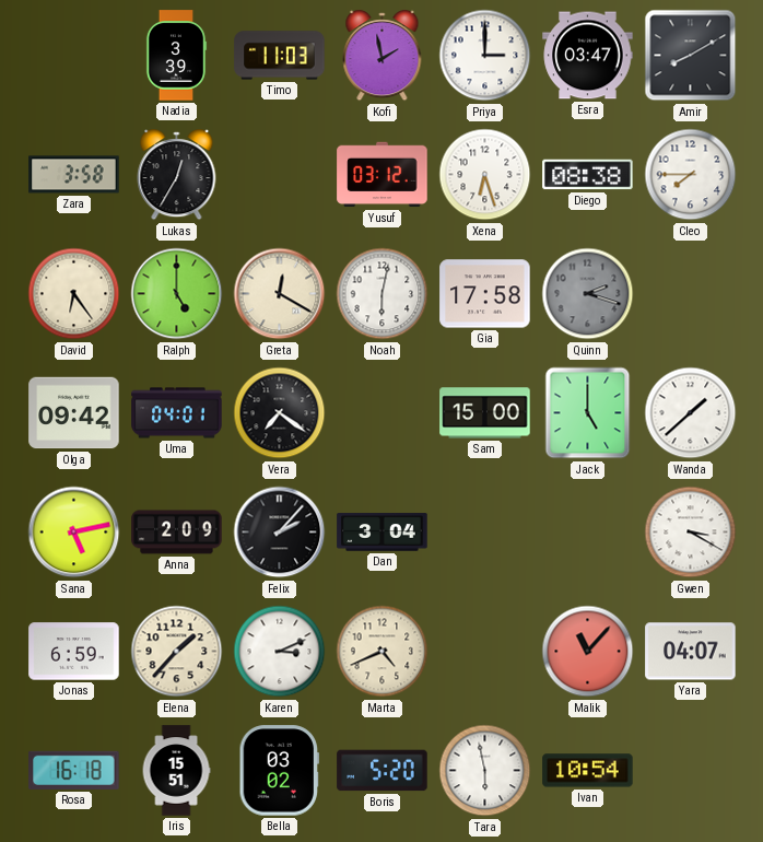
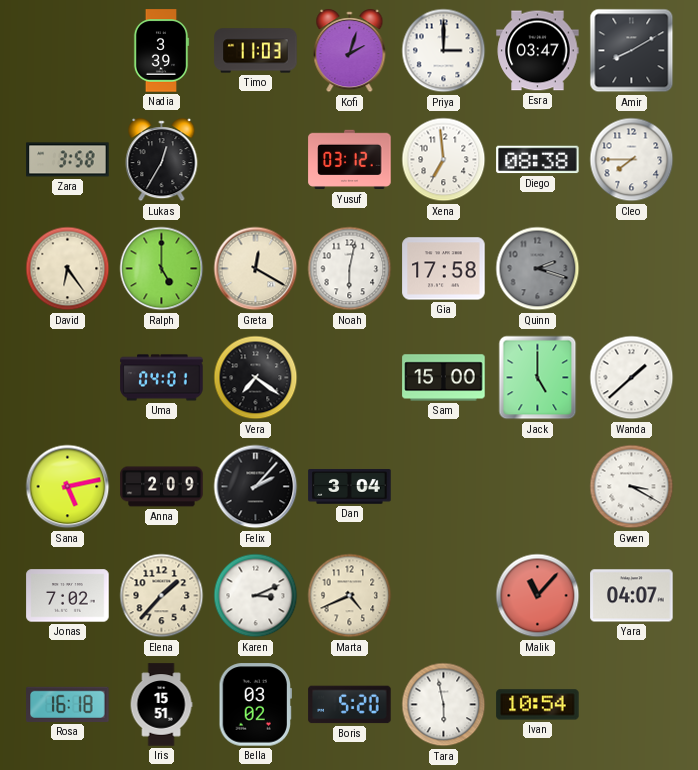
Kofi: 1:58 -> 2:03 (350, 51)
Xena: 6:27 -> 6:59 (444, 160)
Olga: 09:42 -> none (74, 413)
Jonas: 6:59 -> 7:02 (68, 596)
